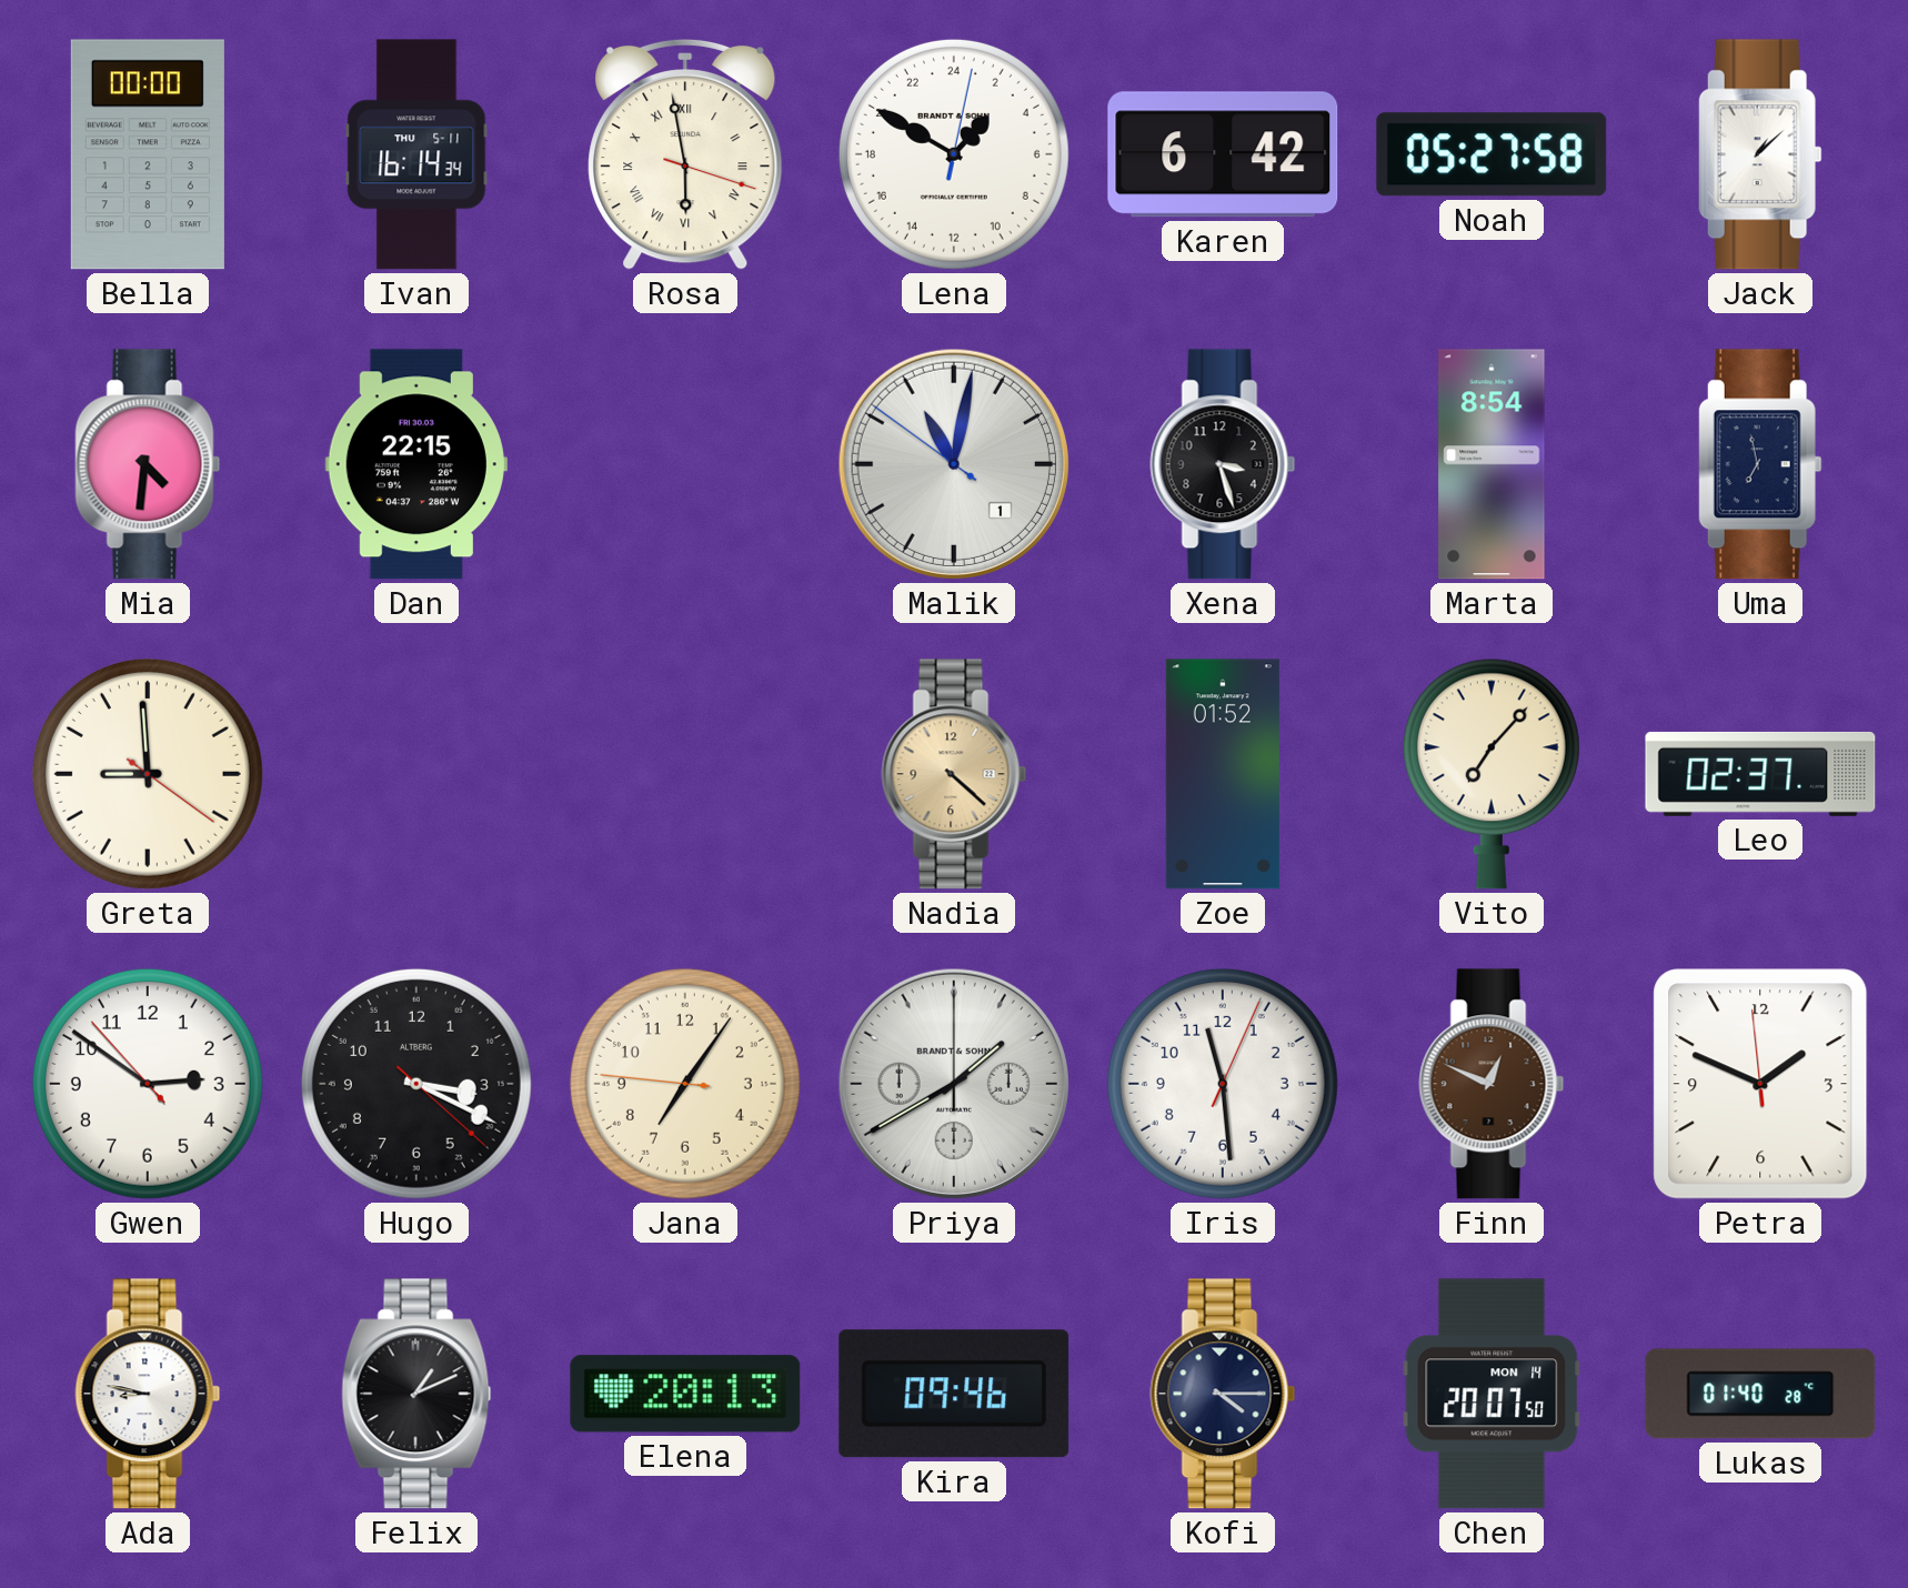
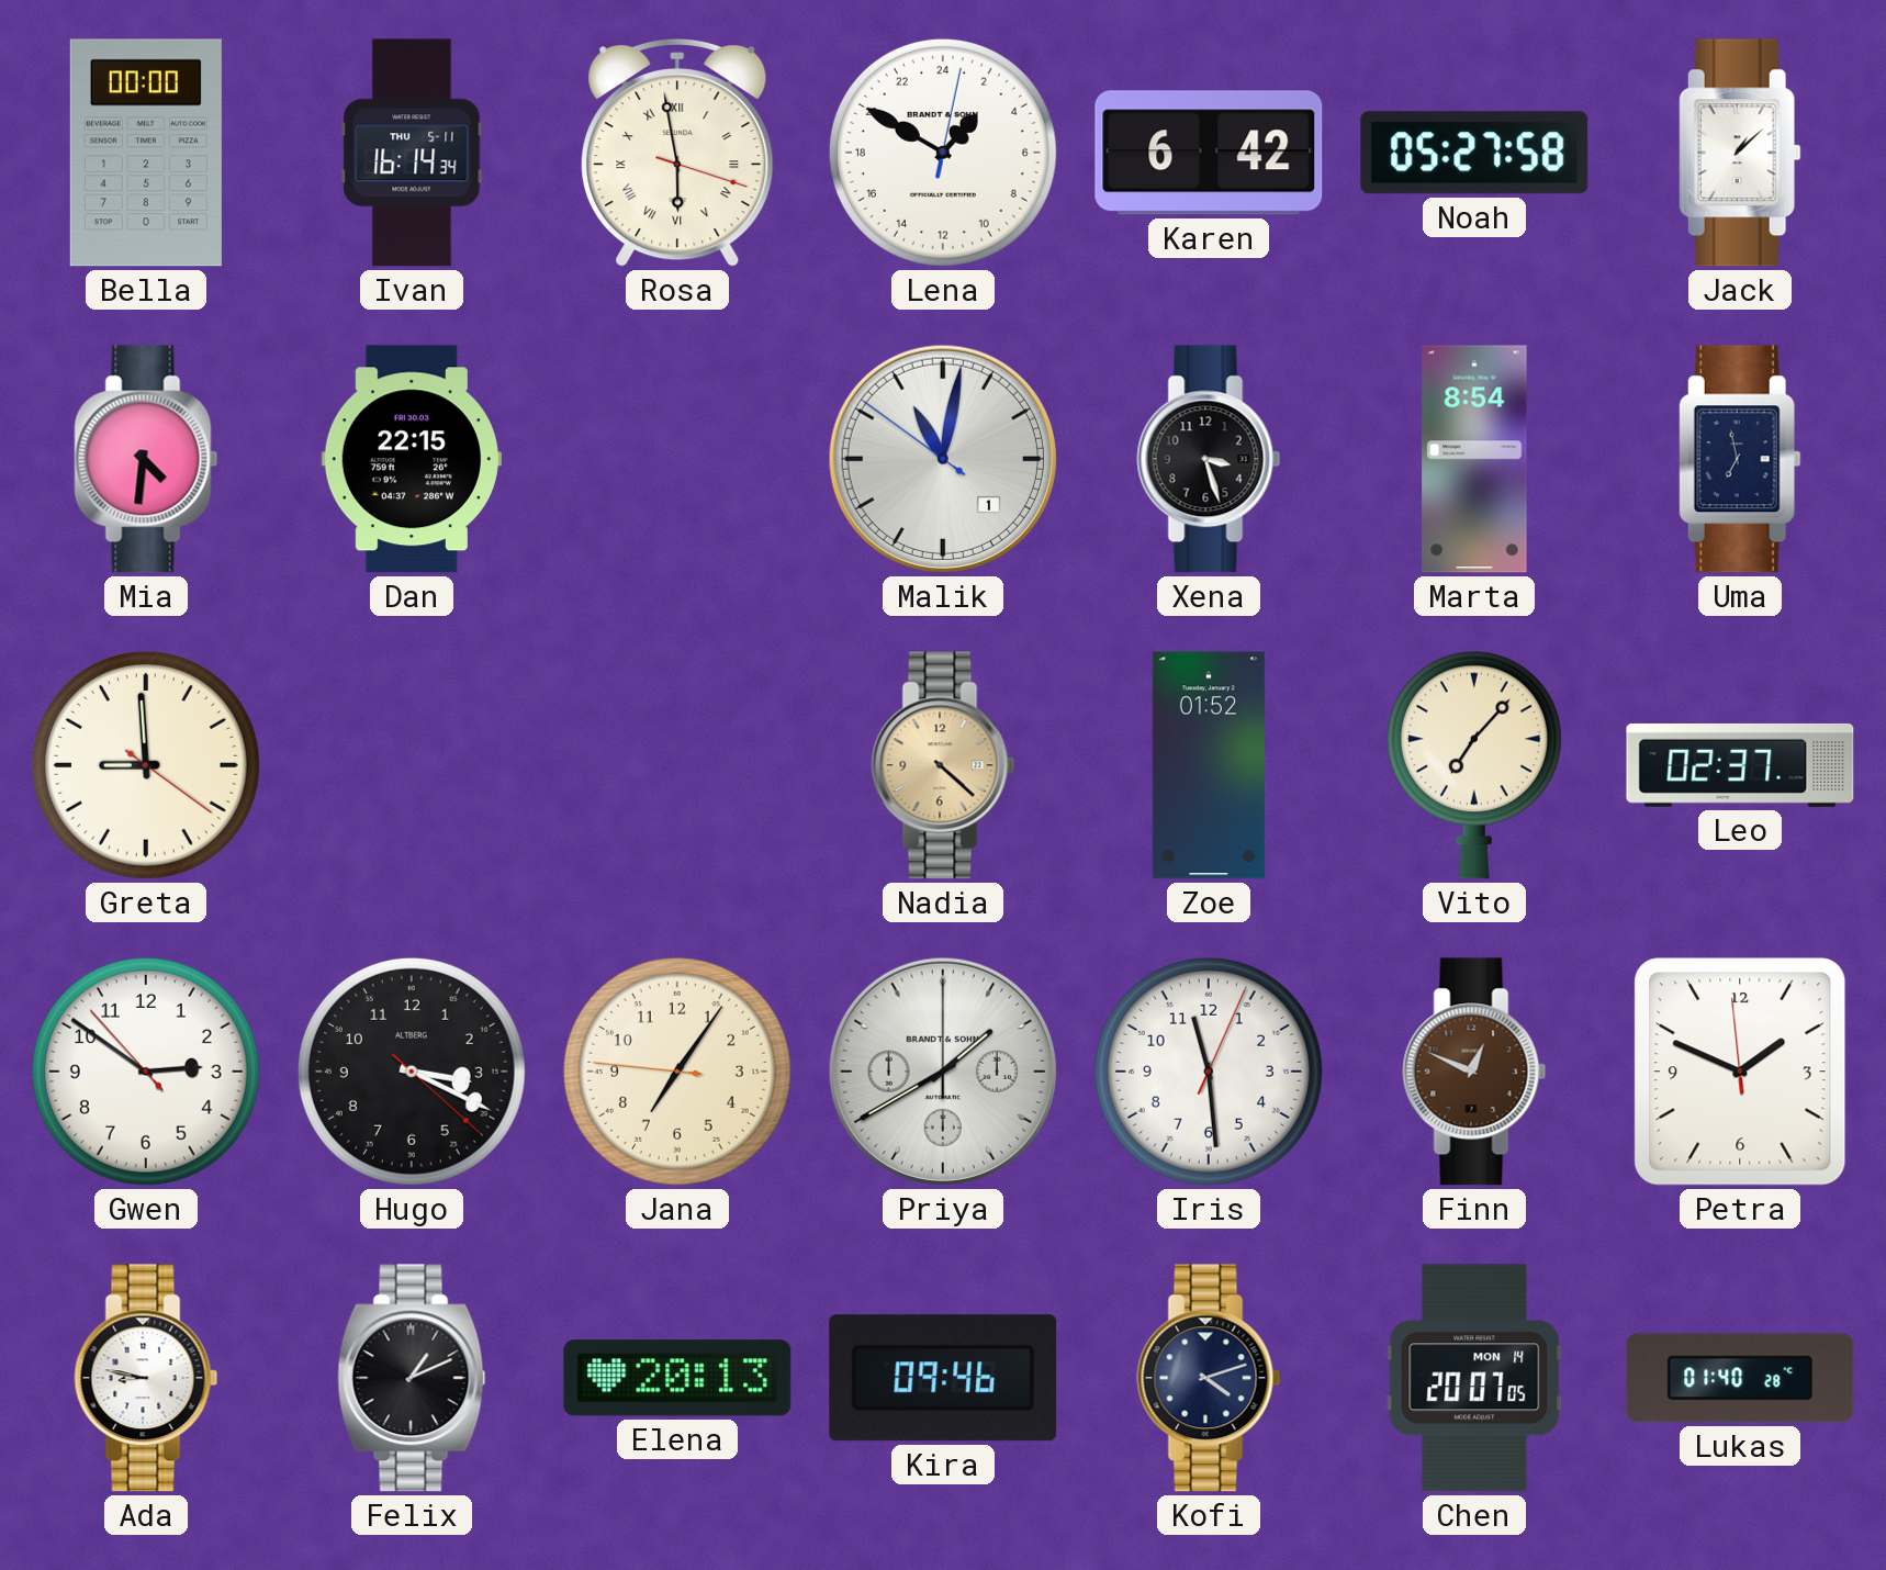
Kofi: 4:15 -> 4:12 (1209, 1378)
Chen: 20:07:50 -> 20:07:05 (1474, 1378)
